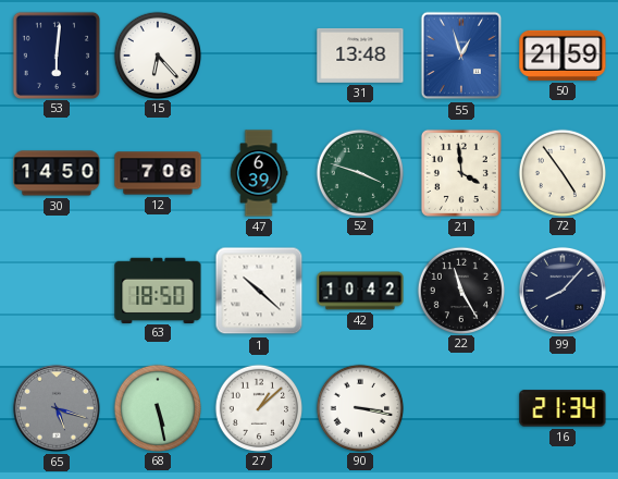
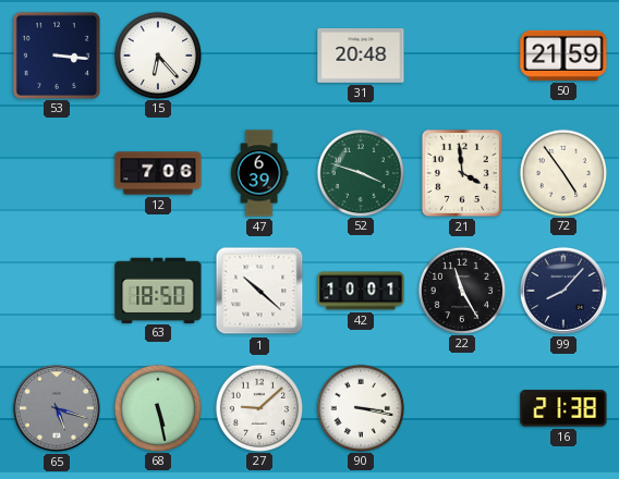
53: 6:01 -> 3:16 (56, 54)
31: 13:48 -> 20:48 (361, 56)
55: 12:57 -> none (461, 56)
30: 14:50 -> none (57, 173)
42: 10:42 -> 10:01 (361, 291)
27: 1:08 -> 9:08 (258, 407)
16: 21:34 -> 21:38 (563, 408)
